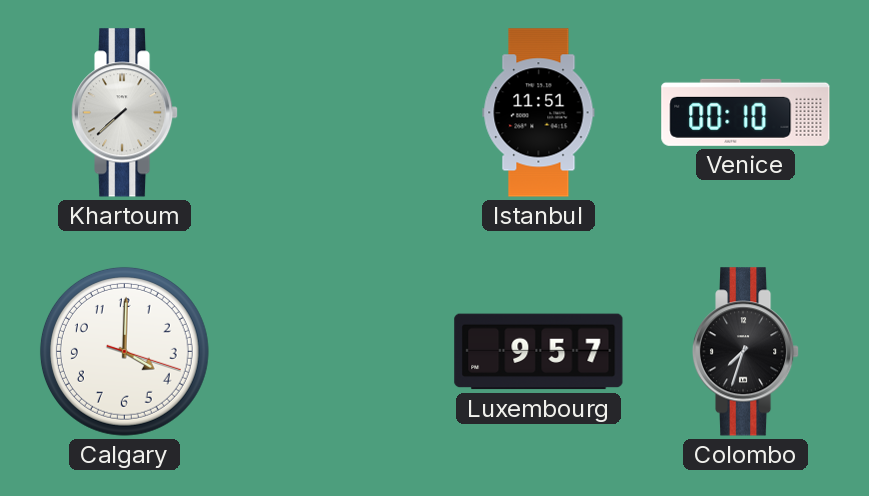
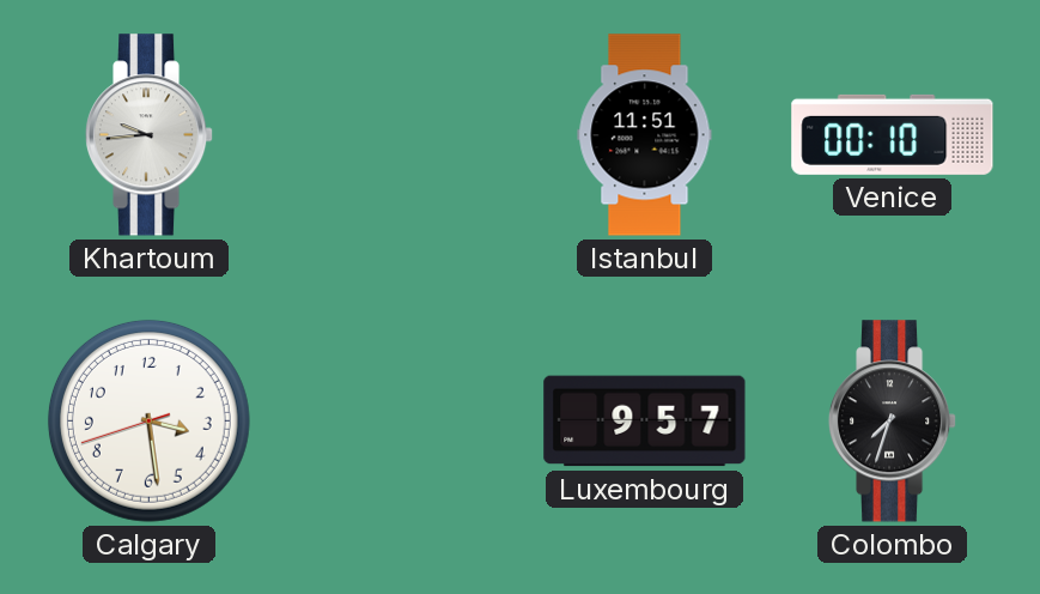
Khartoum: 7:38 -> 9:44 (150, 135)
Calgary: 4:00 -> 3:28 (148, 420)
